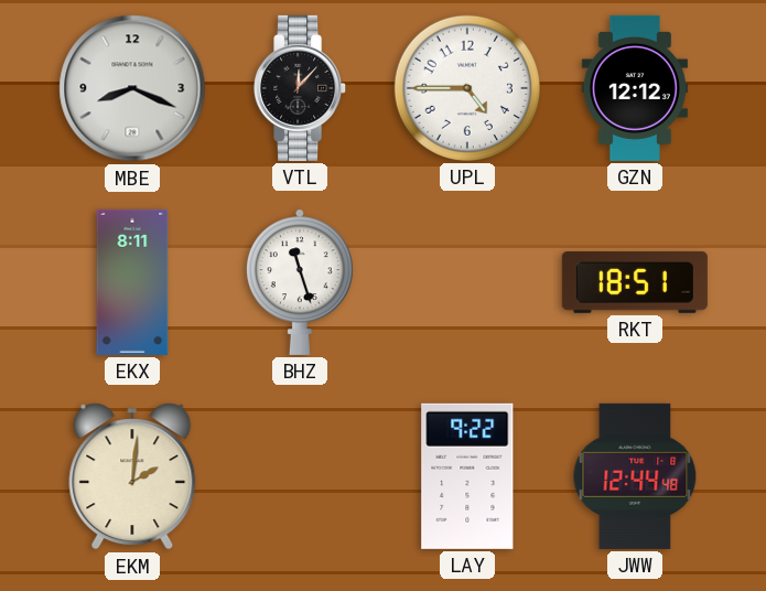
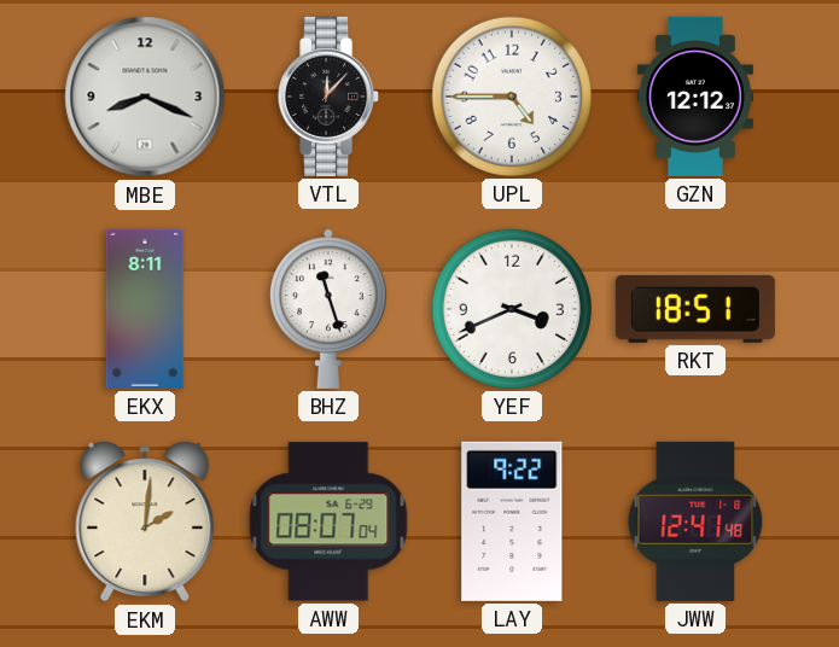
YEF: none -> 3:41 (512, 309)
AWW: none -> 08:07 (328, 521)
JWW: 12:44 -> 12:41 (695, 521)
